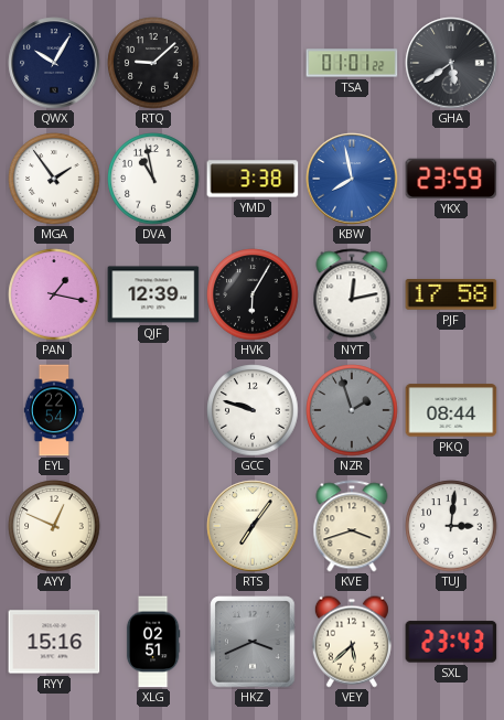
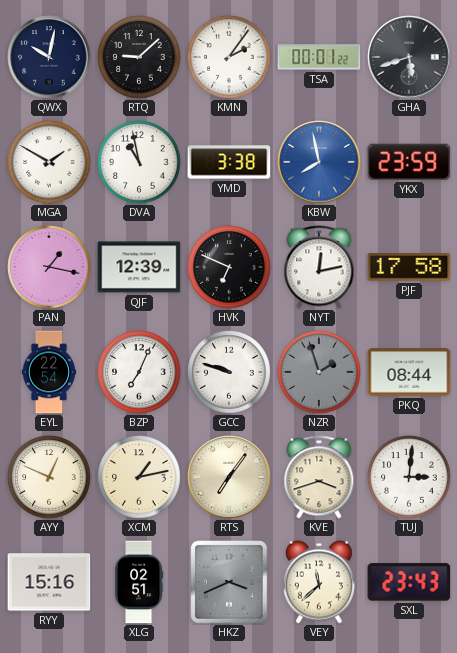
QWX: 10:05 -> 10:02 (49, 57)
KMN: none -> 2:06 (229, 57)
TSA: 01:01 -> 00:01 (319, 57)
GHA: 5:39 -> 5:42 (409, 57)
MGA: 1:54 -> 1:50 (49, 162)
HVK: 6:05 -> 6:49 (229, 267)
BZP: none -> 7:04 (139, 372)
XCM: none -> 1:13 (139, 477)
VEY: 5:38 -> 11:38 (319, 582)
